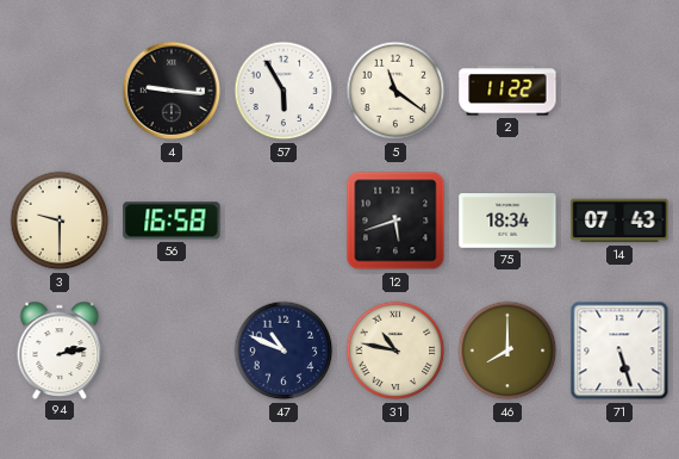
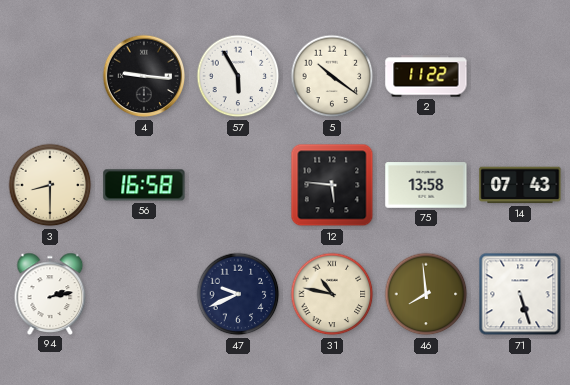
5: 11:21 -> 10:21 (332, 76)
3: 9:30 -> 8:30 (50, 185)
12: 5:42 -> 5:46 (332, 185)
75: 18:34 -> 13:58 (426, 185)
47: 10:49 -> 9:41 (238, 294)
46: 8:00 -> 7:59 (426, 294)
